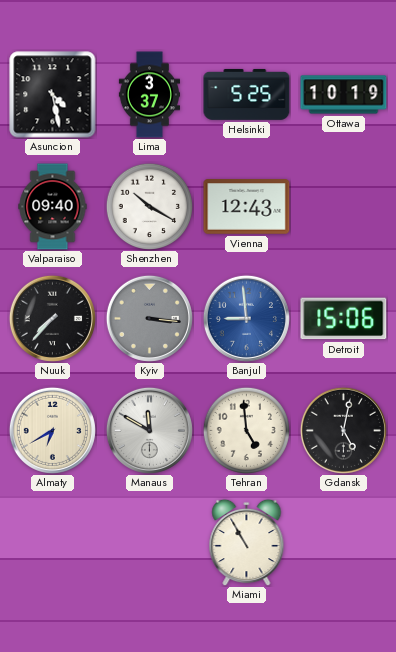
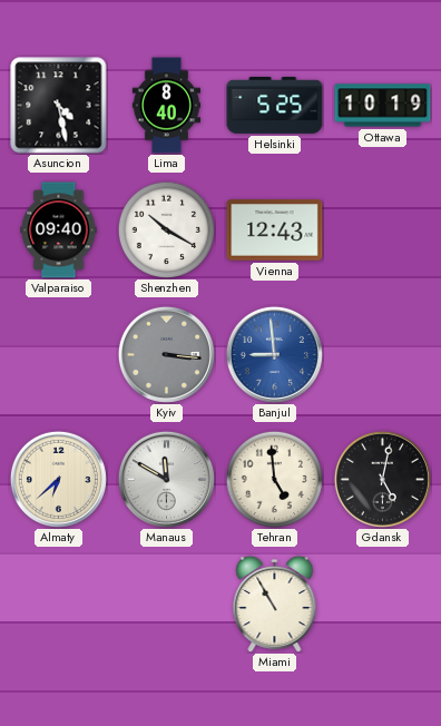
Lima: 3:37 -> 8:40 (166, 106)
Nuuk: 7:37 -> none (52, 318)
Detroit: 15:06 -> none (344, 319)
Almaty: 6:40 -> 6:38 (58, 479)
